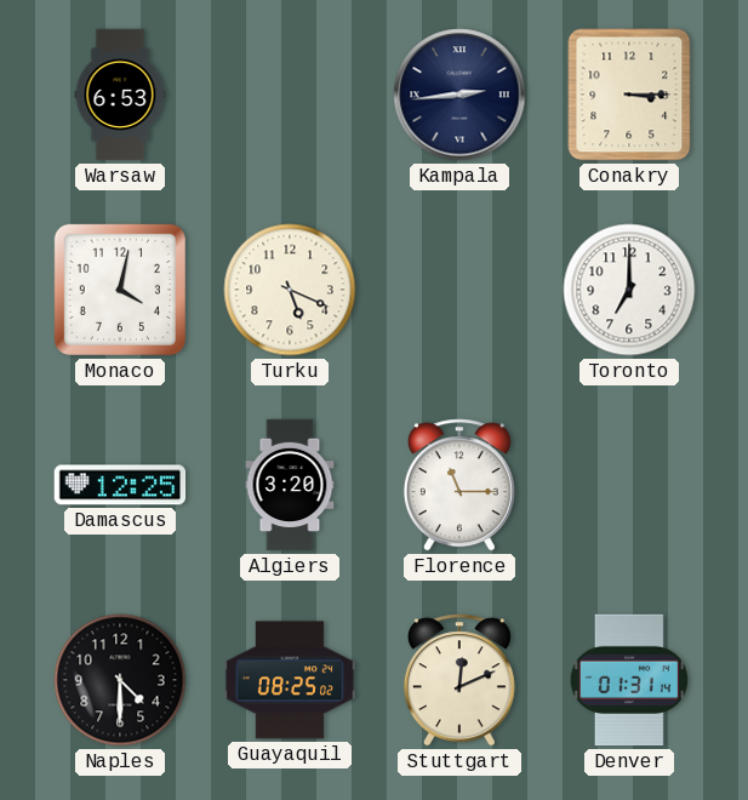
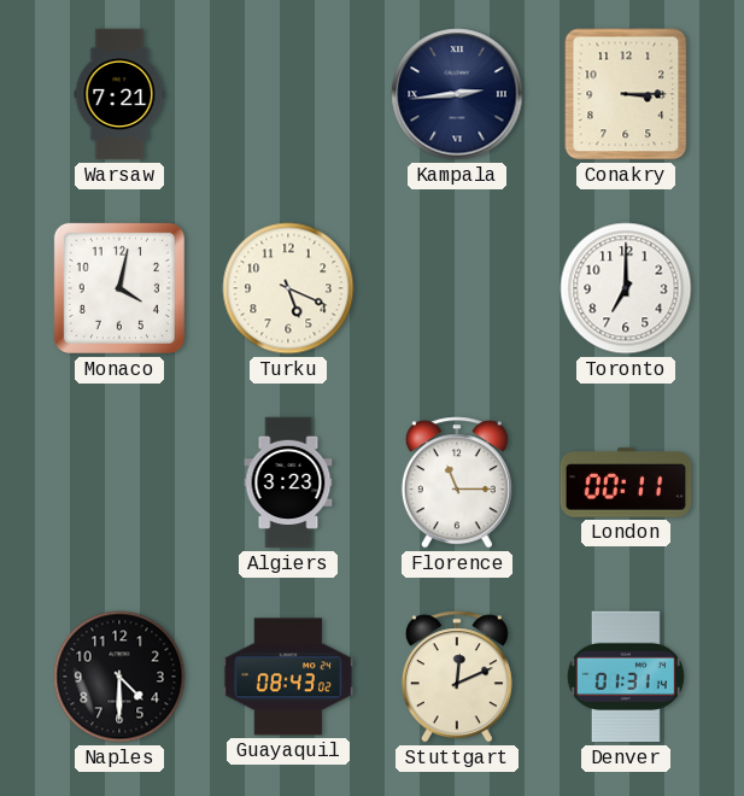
Warsaw: 6:53 -> 7:21 (119, 94)
Damascus: 12:25 -> none (120, 485)
Algiers: 3:20 -> 3:23 (288, 482)
London: none -> 00:11 (626, 482)
Guayaquil: 08:25 -> 08:43 (288, 677)
